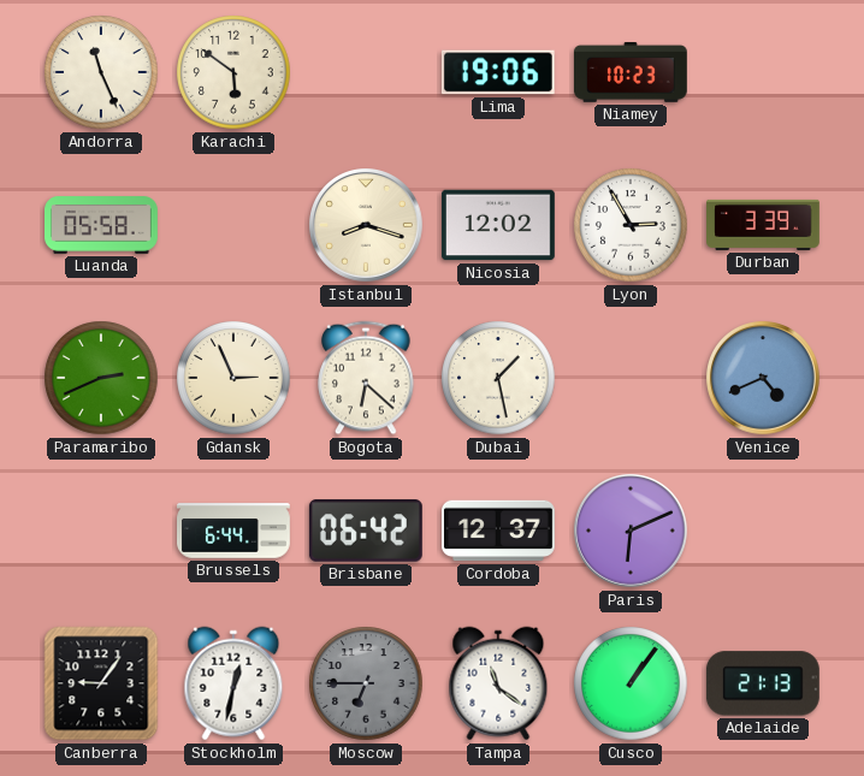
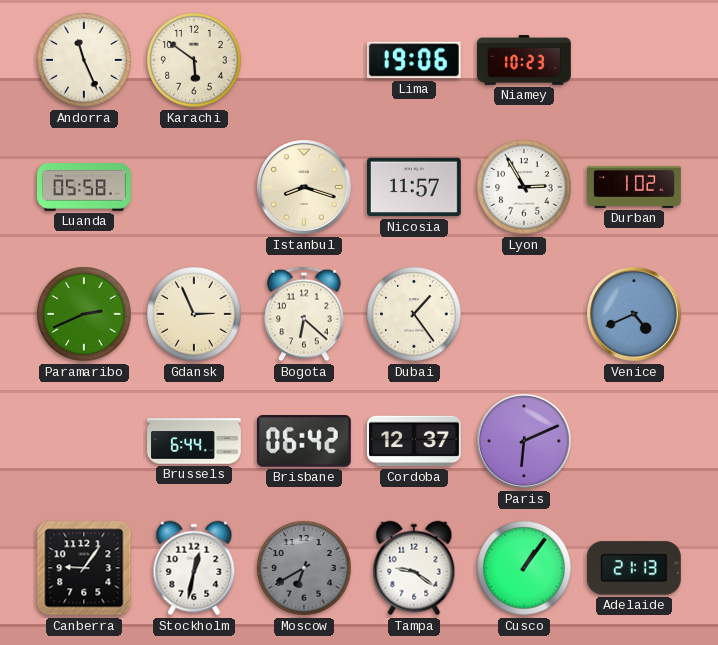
Nicosia: 12:02 -> 11:57 (414, 187)
Durban: 3:39 -> 1:02 (635, 187)
Dubai: 1:28 -> 1:24 (414, 314)
Moscow: 6:45 -> 6:40 (304, 568)
Tampa: 11:21 -> 9:21 (414, 568)
